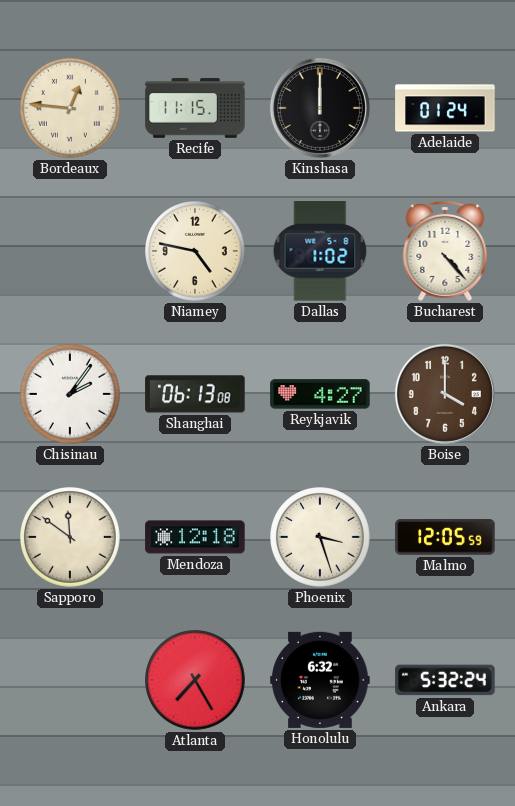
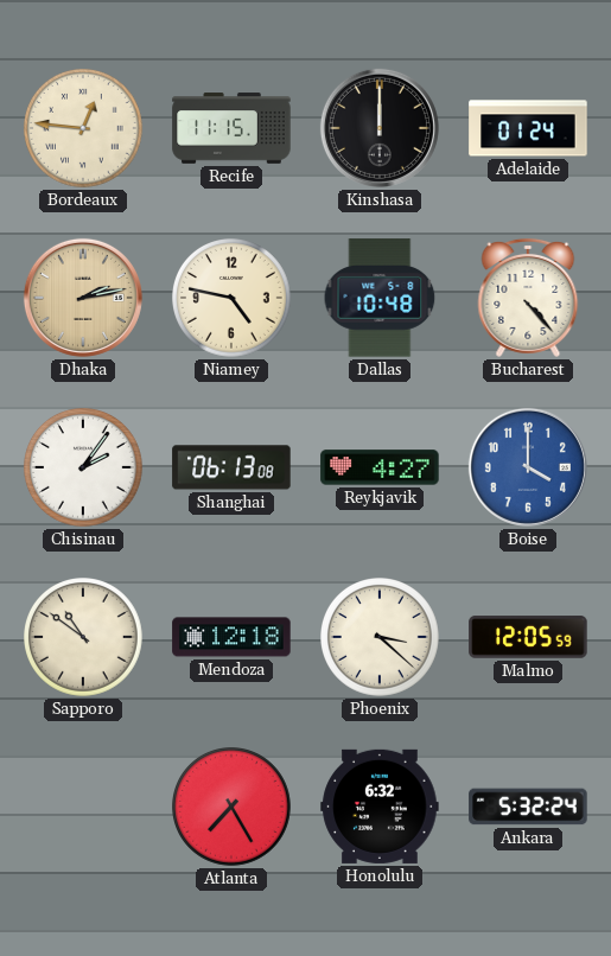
Dhaka: none -> 2:13 (83, 298)
Dallas: 1:02 -> 10:48 (380, 298)
Boise dial: brown -> blue (528, 467)
Sapporo: 11:51 -> 10:51 (84, 638)
Phoenix: 3:27 -> 3:22 (381, 638)
